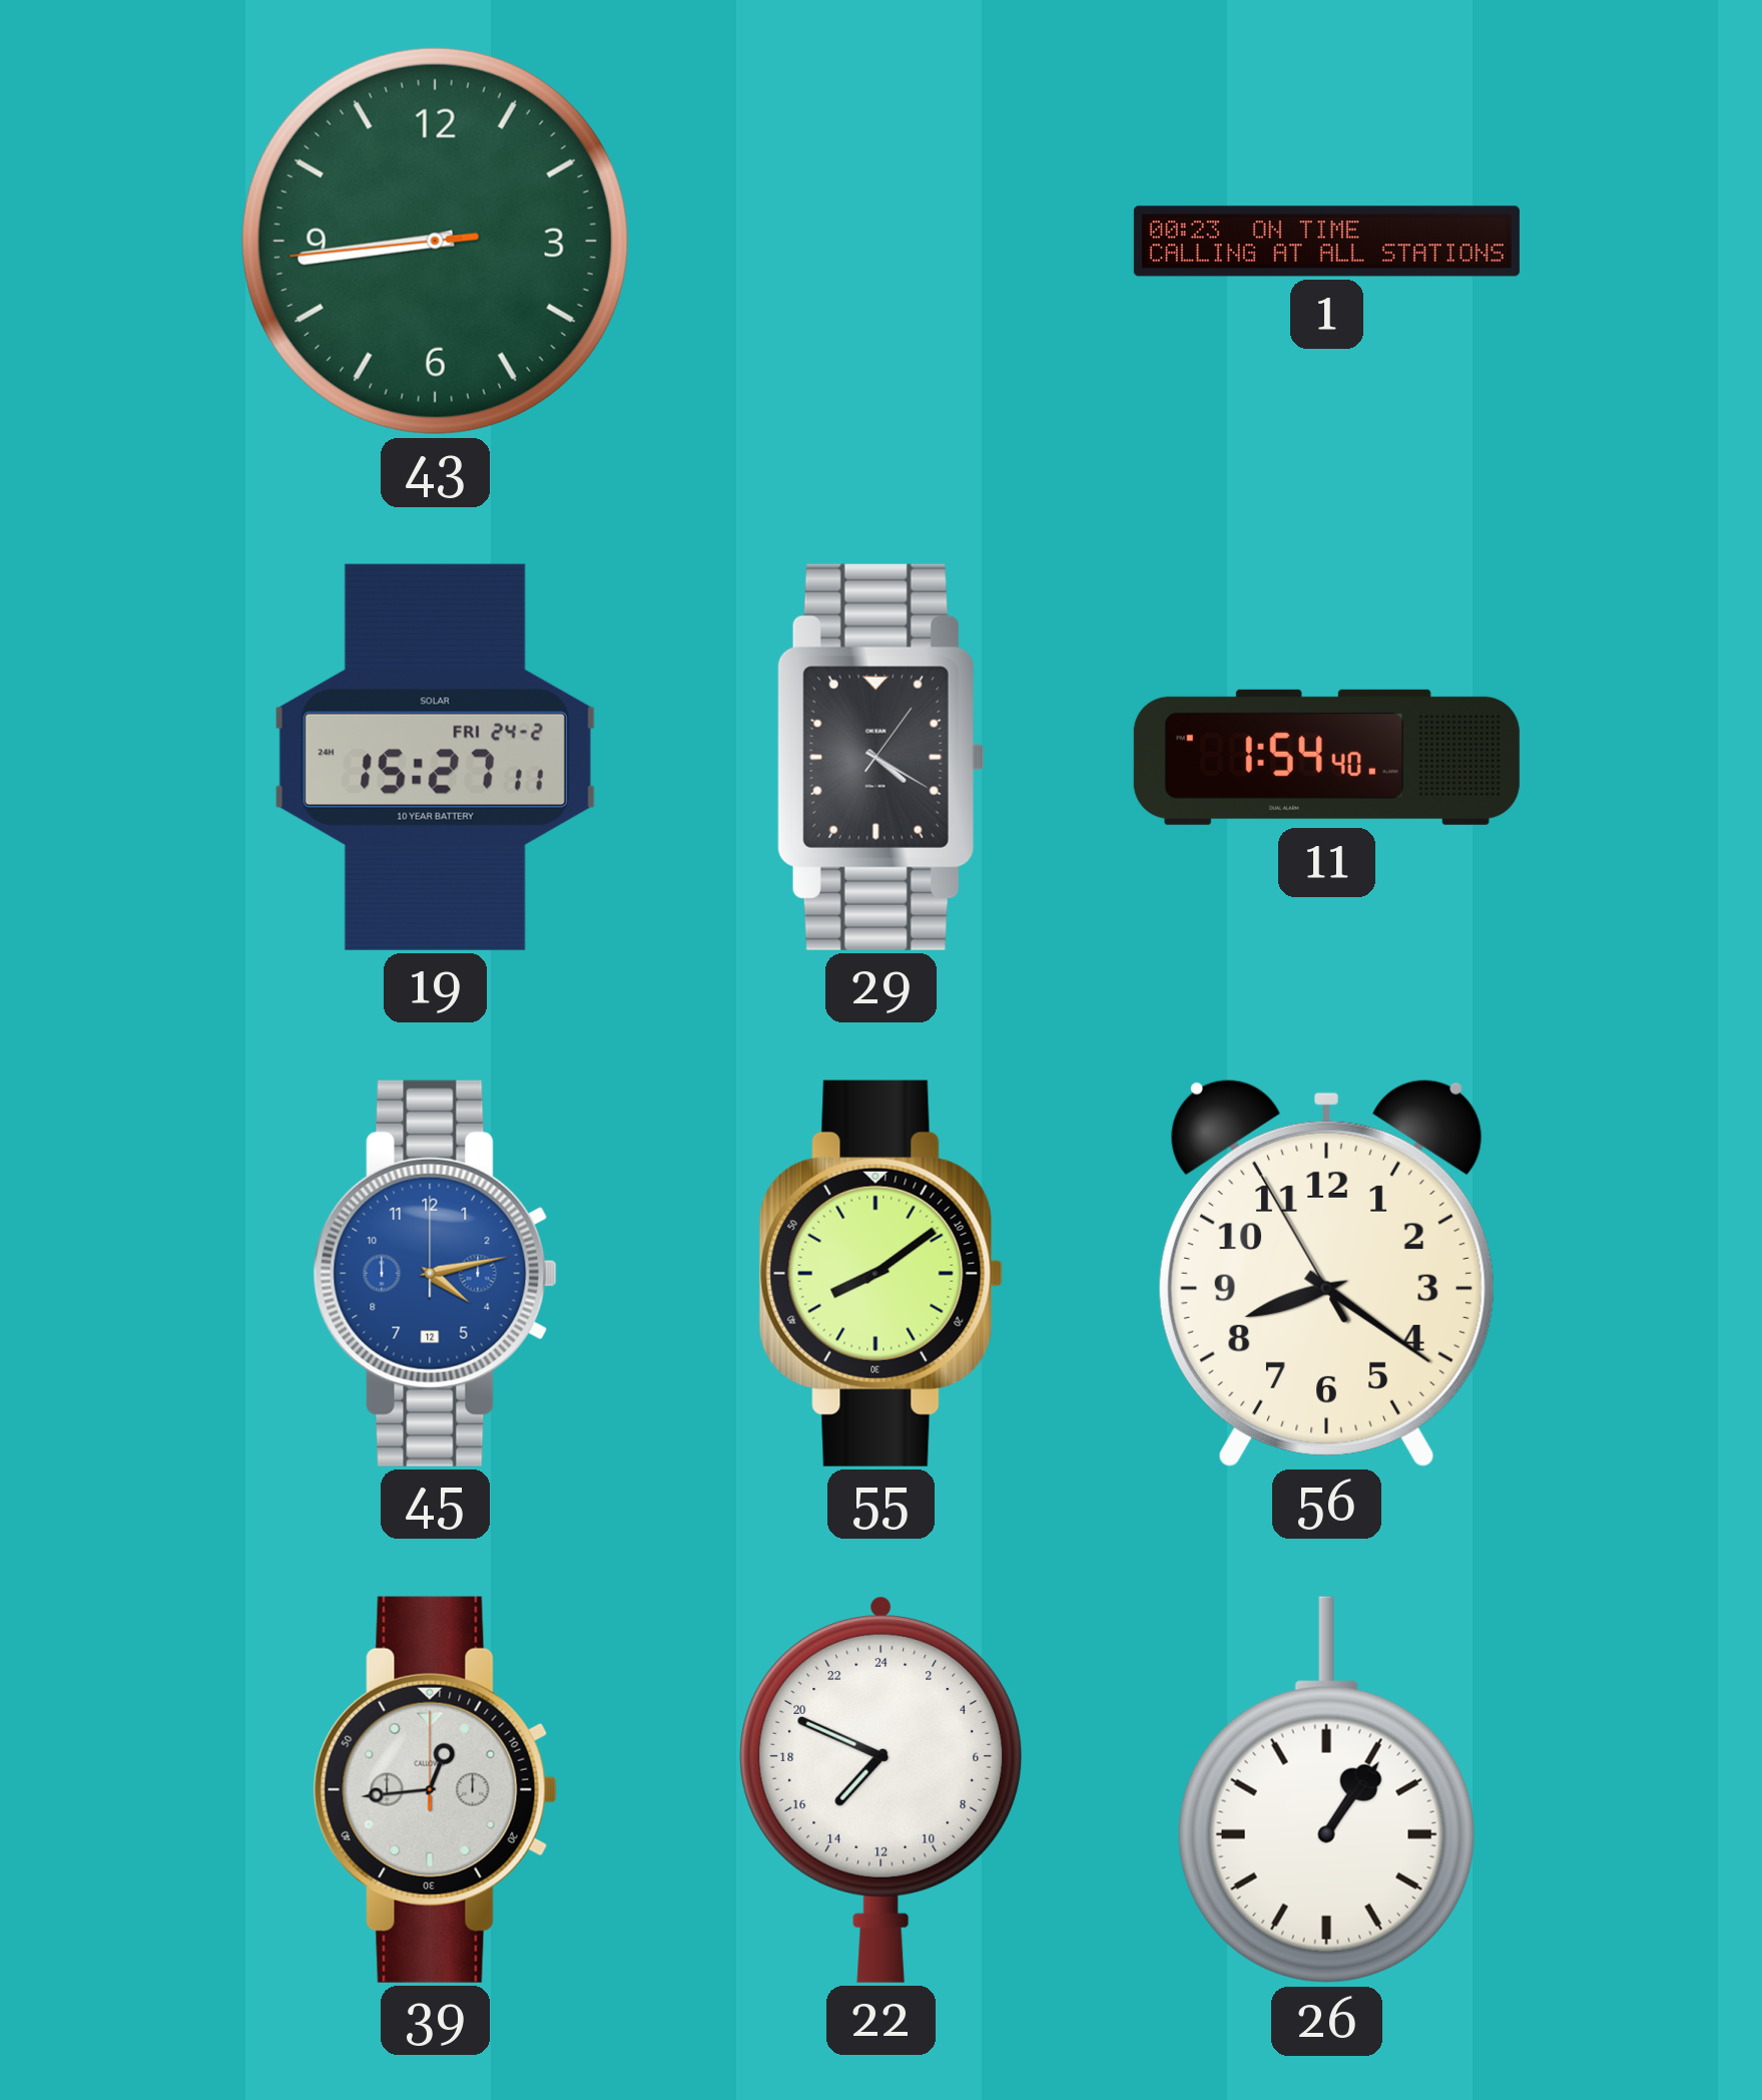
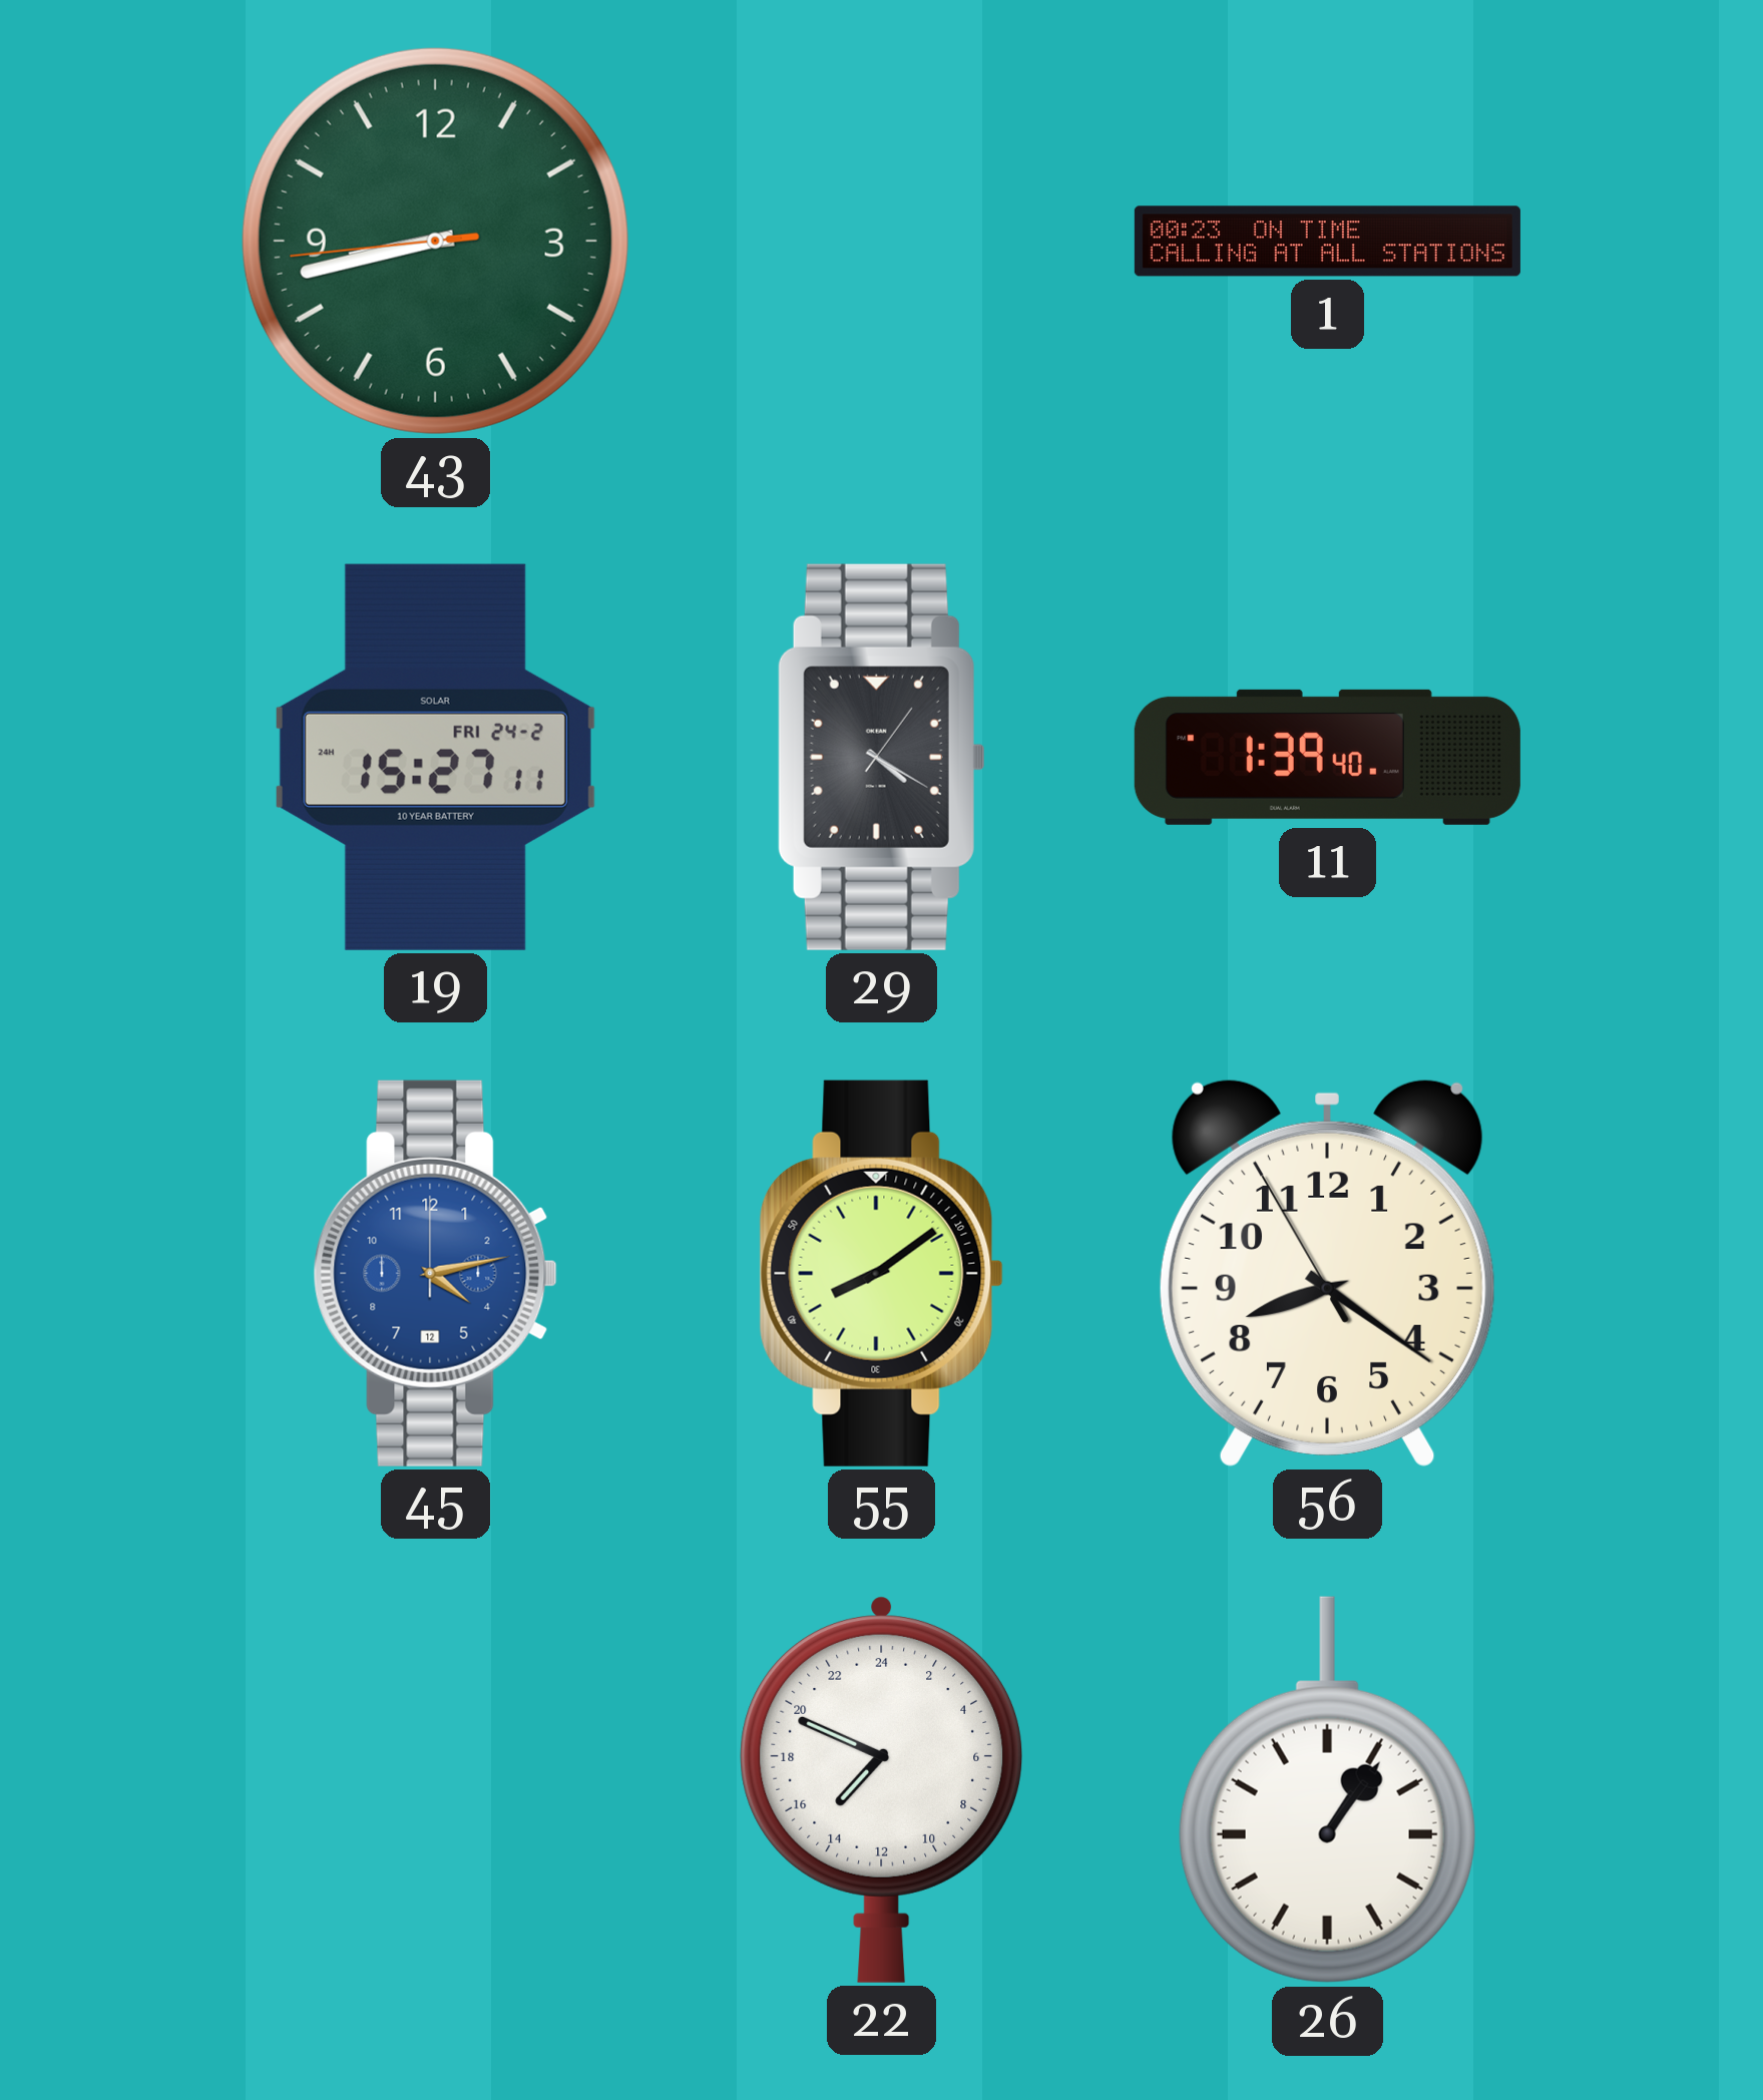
43: 8:43 -> 8:42 (435, 241)
11: 1:54 -> 1:39 (1327, 757)
39: 12:44 -> none (435, 1789)
